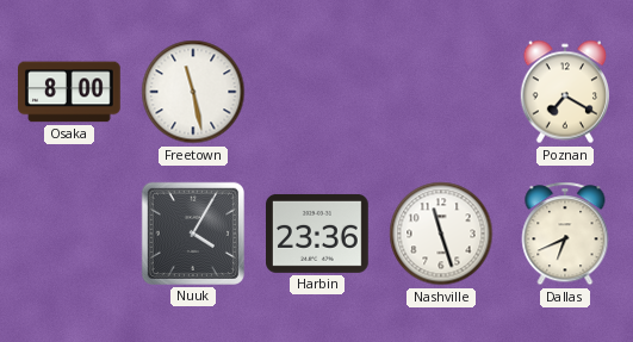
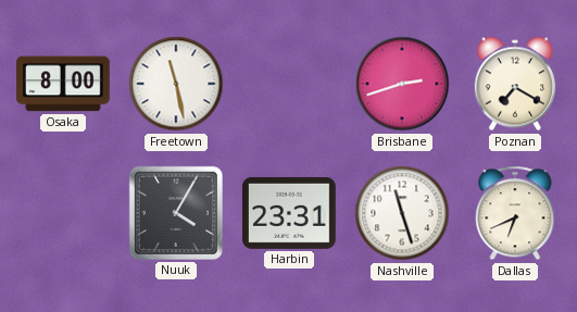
Brisbane: none -> 2:42 (402, 84)
Harbin: 23:36 -> 23:31 (290, 213)
